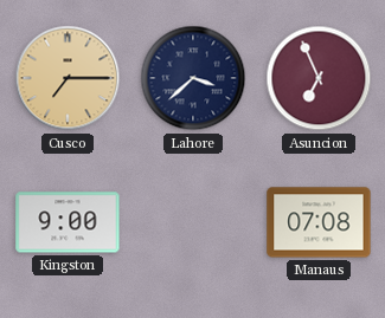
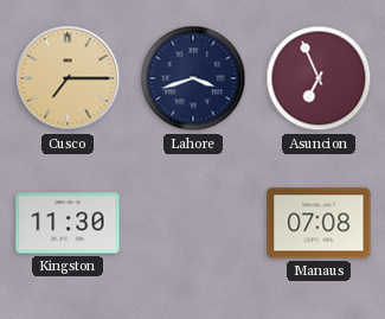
Lahore: 3:38 -> 3:42 (193, 78)
Kingston: 9:00 -> 11:30 (68, 223)
